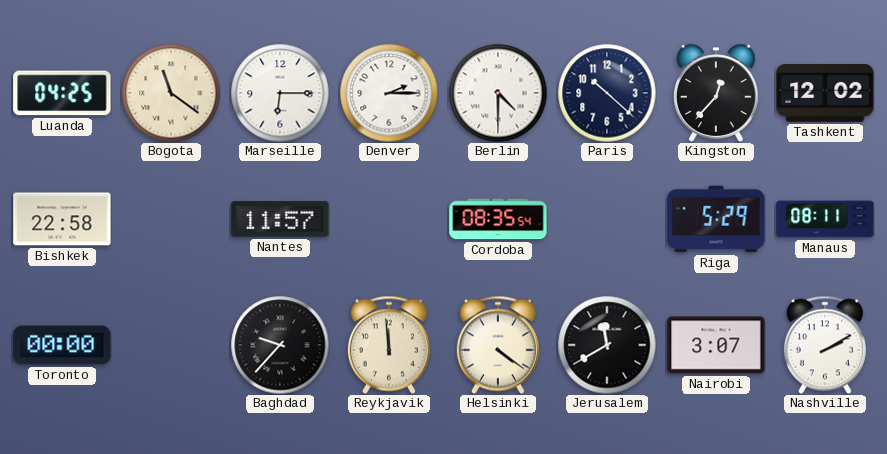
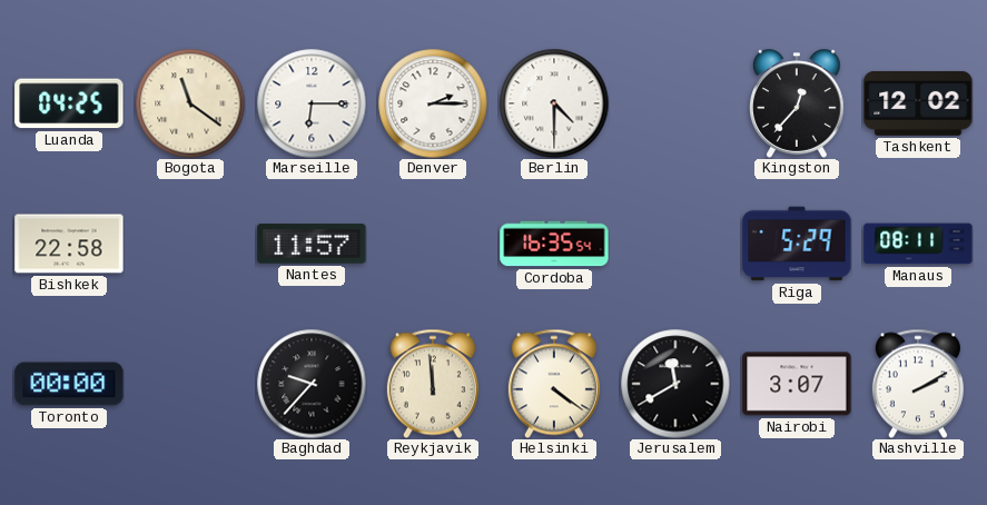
Paris: 10:22 -> none (607, 93)
Cordoba: 08:35 -> 16:35 (554, 244)
